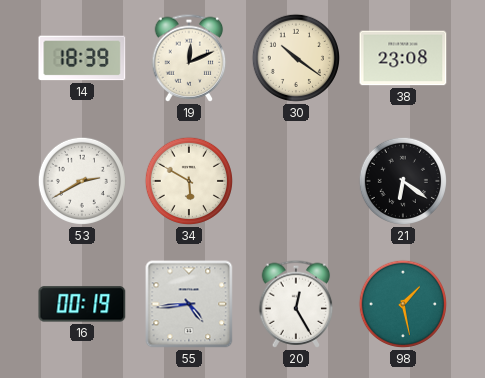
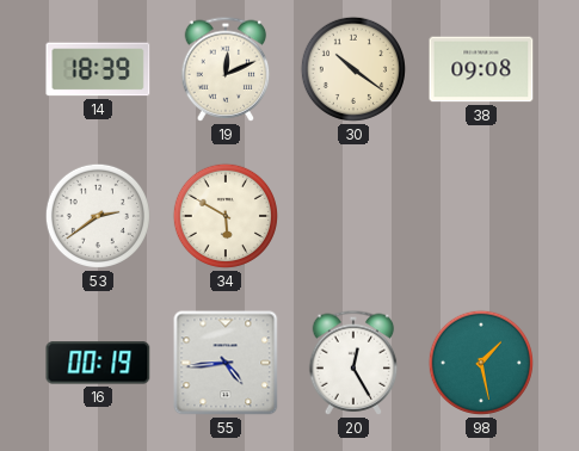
38: 23:08 -> 09:08 (481, 69)
53: 2:40 -> 2:39 (98, 216)
21: 6:21 -> none (403, 181)
